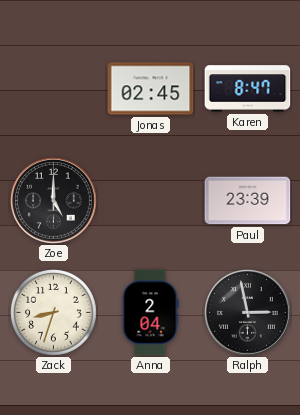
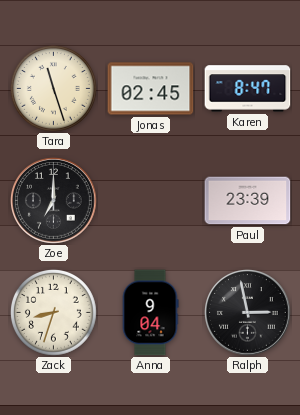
Tara: none -> 11:27 (53, 88)
Zoe: 5:00 -> 7:00 (54, 201)
Anna: 2:04 -> 9:04 (150, 313)
